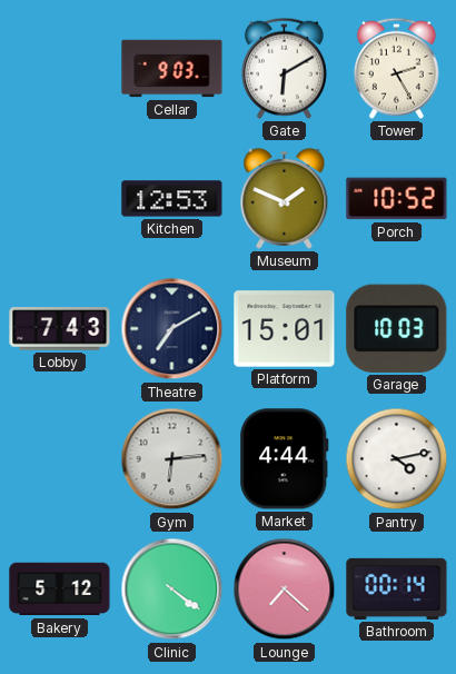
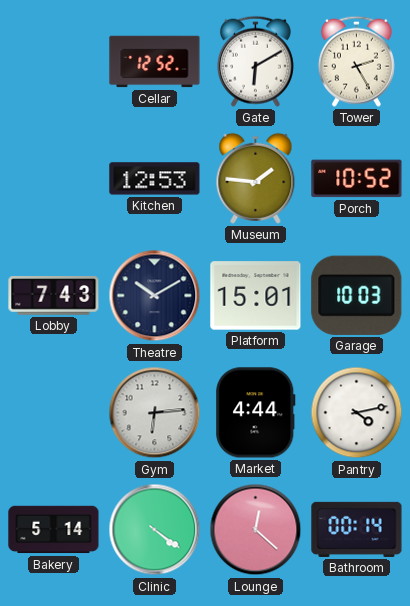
Cellar: 9:03 -> 12:52 (155, 62)
Museum: 1:49 -> 1:46 (256, 178)
Theatre: 7:10 -> 10:10 (155, 296)
Bakery: 5:12 -> 5:14 (54, 530)
Lounge: 7:22 -> 12:22 (256, 530)
